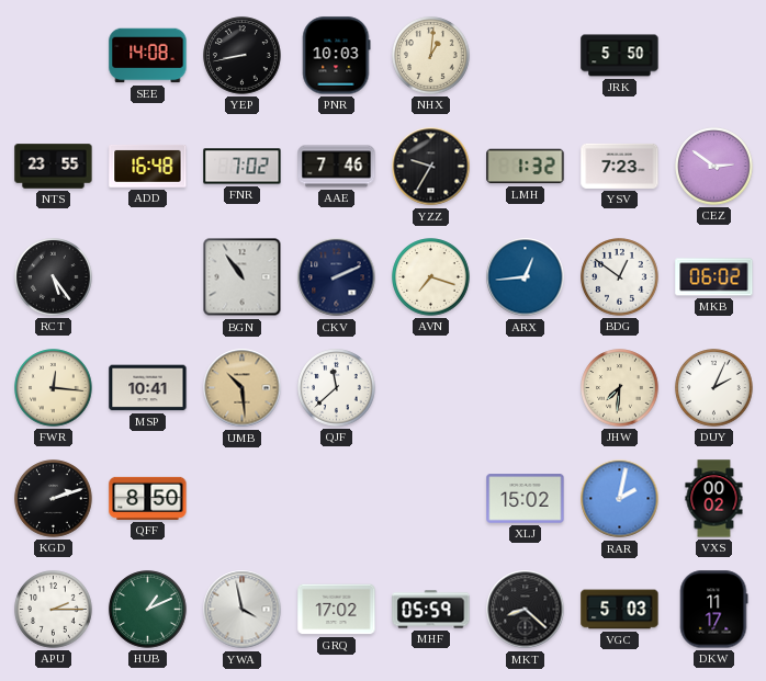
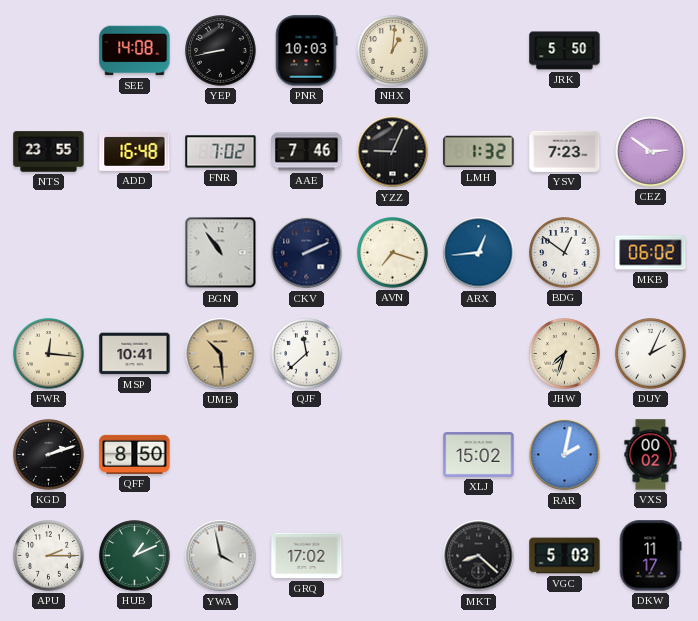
YZZ: 9:35 -> 9:04 (393, 152)
RCT: 5:24 -> none (54, 277)
JHW: 7:31 -> 7:33 (565, 354)
MHF: 05:59 -> none (431, 610)
